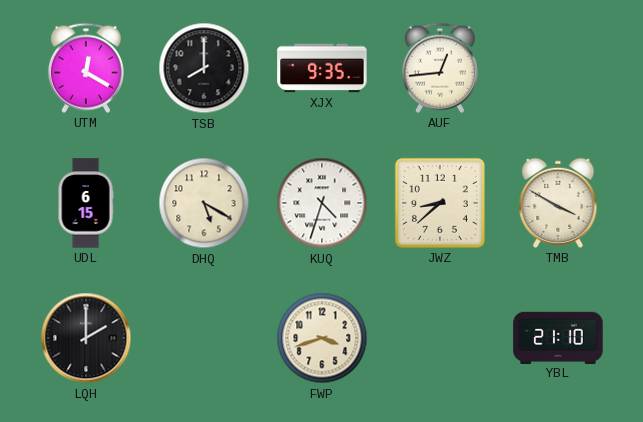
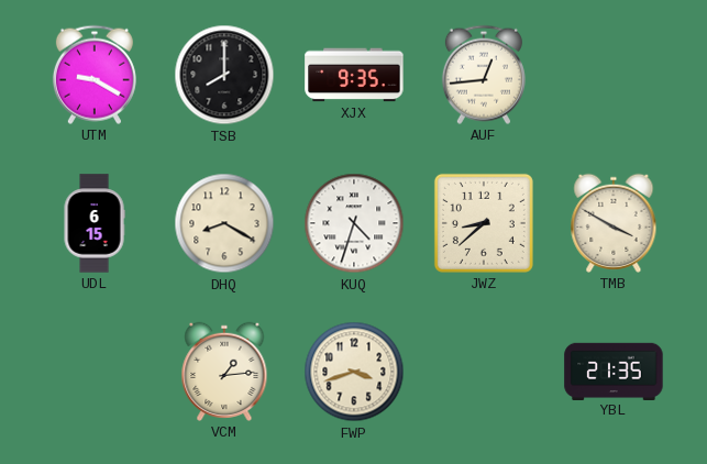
UTM: 12:20 -> 9:20 (95, 75)
DHQ: 5:20 -> 8:20 (224, 223)
LQH: 2:00 -> none (86, 338)
VCM: none -> 1:14 (224, 372)
YBL: 21:10 -> 21:35 (614, 371)
